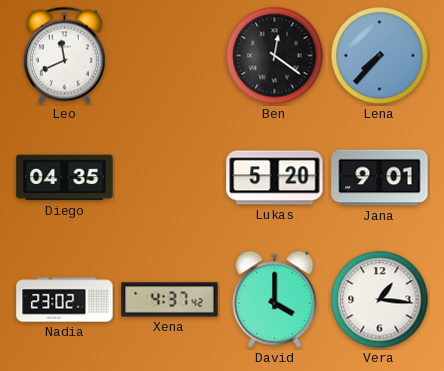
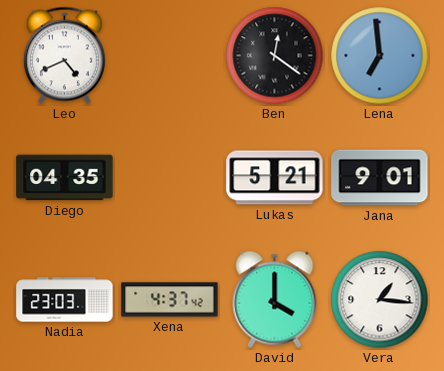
Leo: 11:41 -> 4:41 (64, 56)
Lena: 7:37 -> 6:59 (380, 56)
Lukas: 5:20 -> 5:21 (275, 178)
Nadia: 23:02 -> 23:03 (65, 300)
